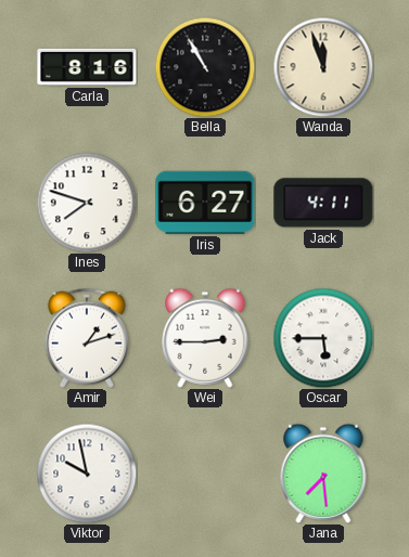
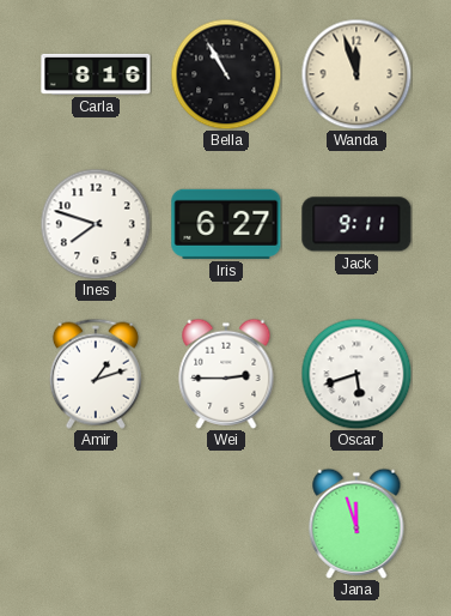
Jack: 4:11 -> 9:11 (356, 224)
Oscar: 5:45 -> 5:42 (356, 374)
Viktor: 9:58 -> none (87, 474)
Jana: 7:29 -> 11:57 (356, 524)
